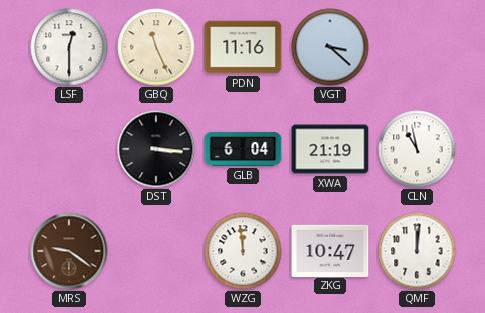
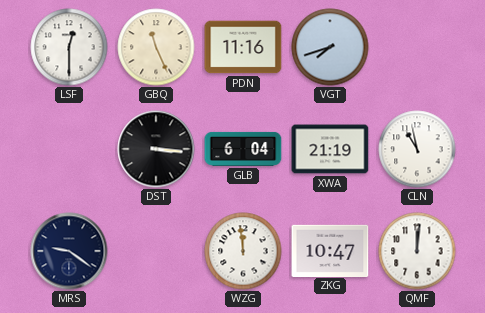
VGT: 3:22 -> 7:42 (330, 47)
MRS dial: brown -> navy (69, 251)
